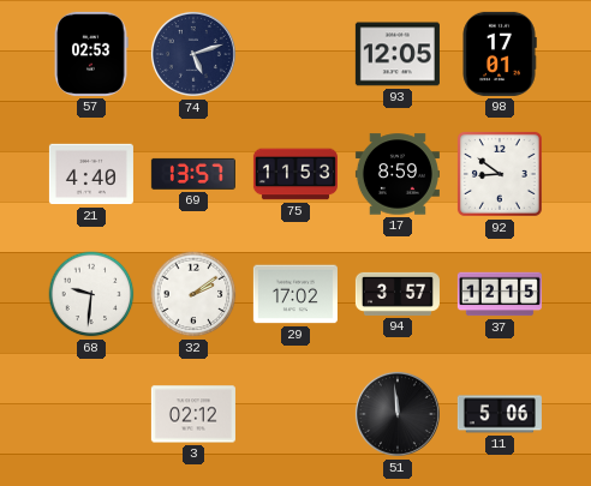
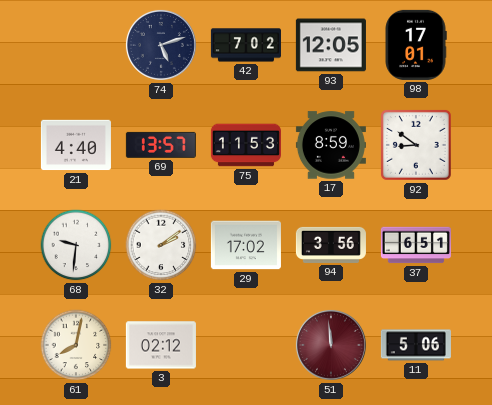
57: 02:53 -> none (91, 54)
42: none -> 7:02 (246, 45)
94: 3:57 -> 3:56 (331, 245)
37: 12:15 -> 6:51 (416, 245)
61: none -> 8:02 (76, 345)
51 dial: black -> burgundy (331, 345)
